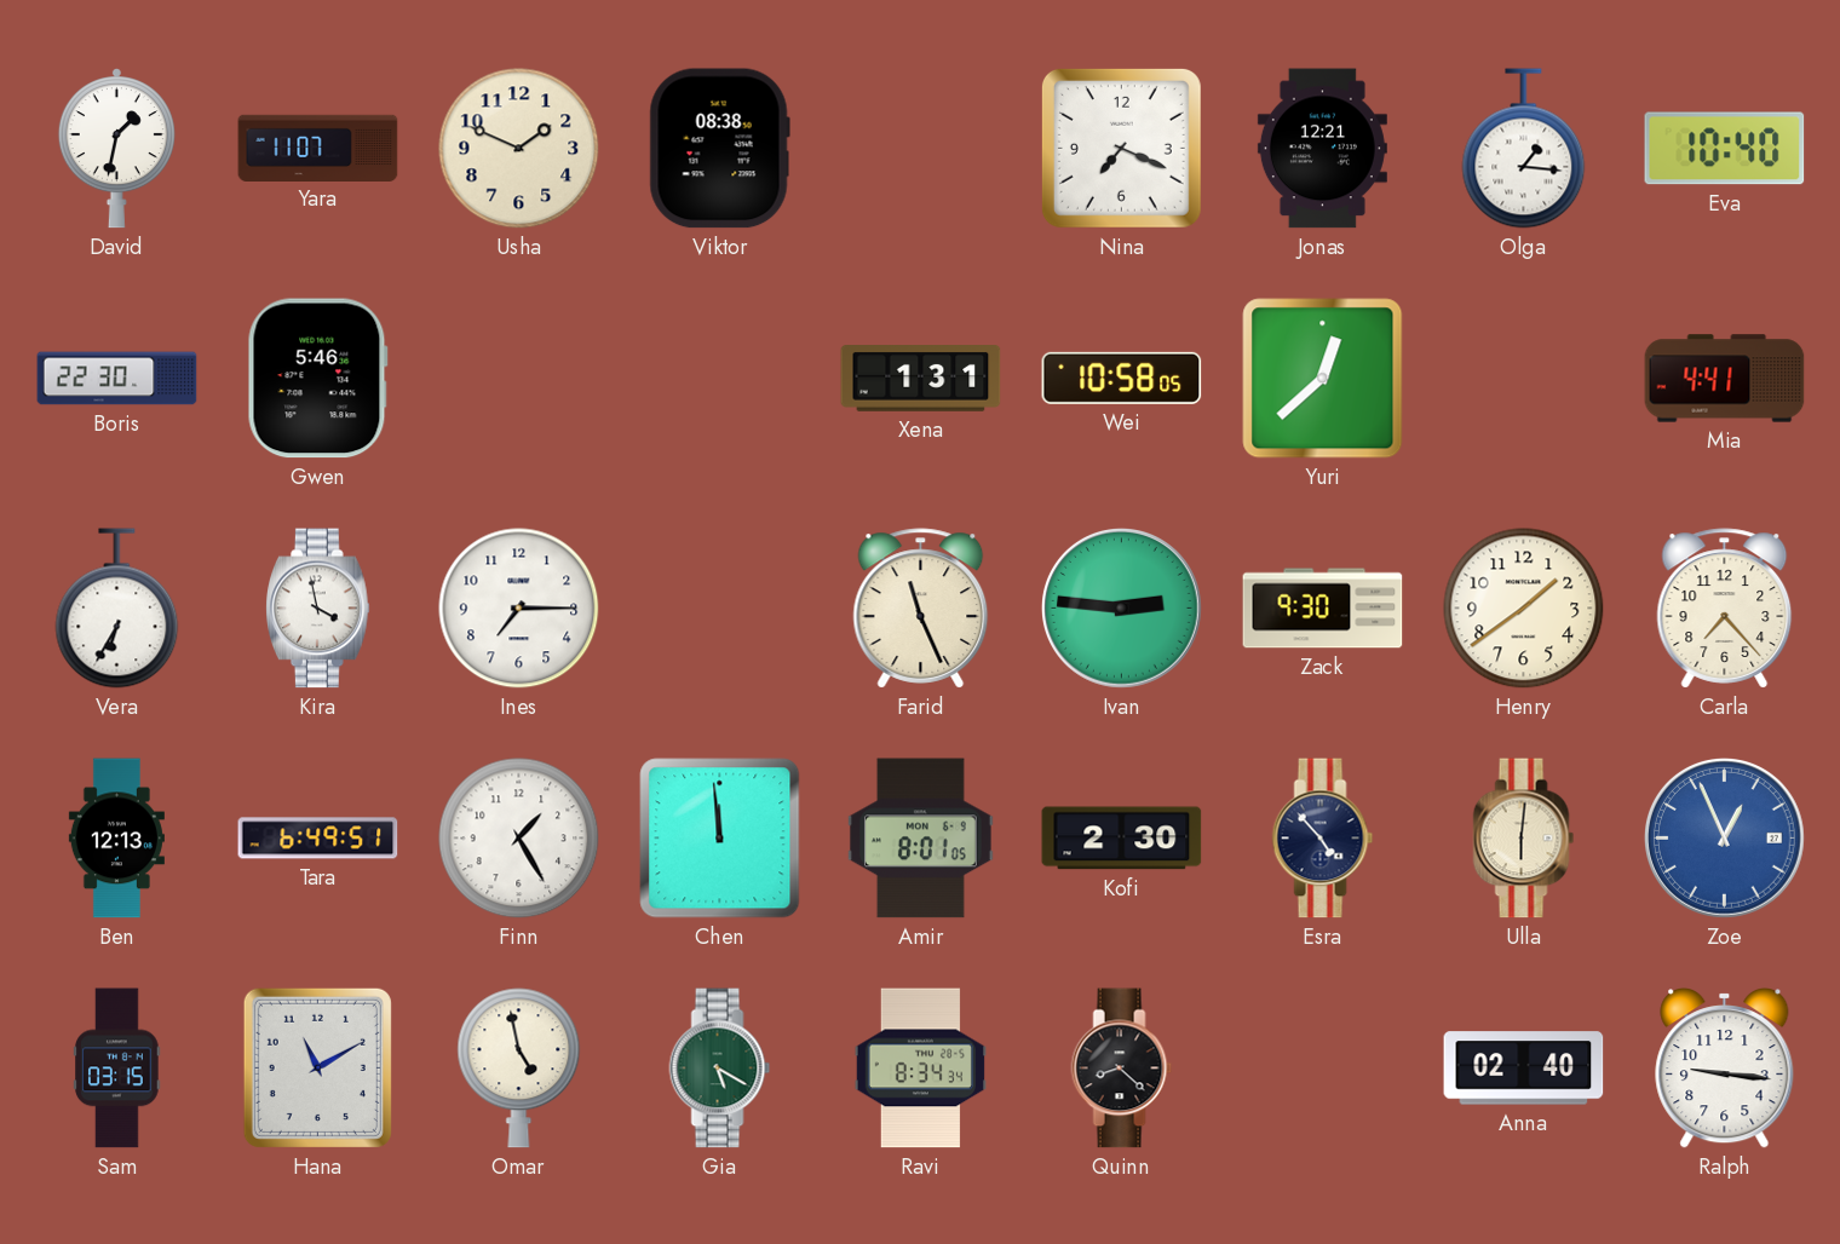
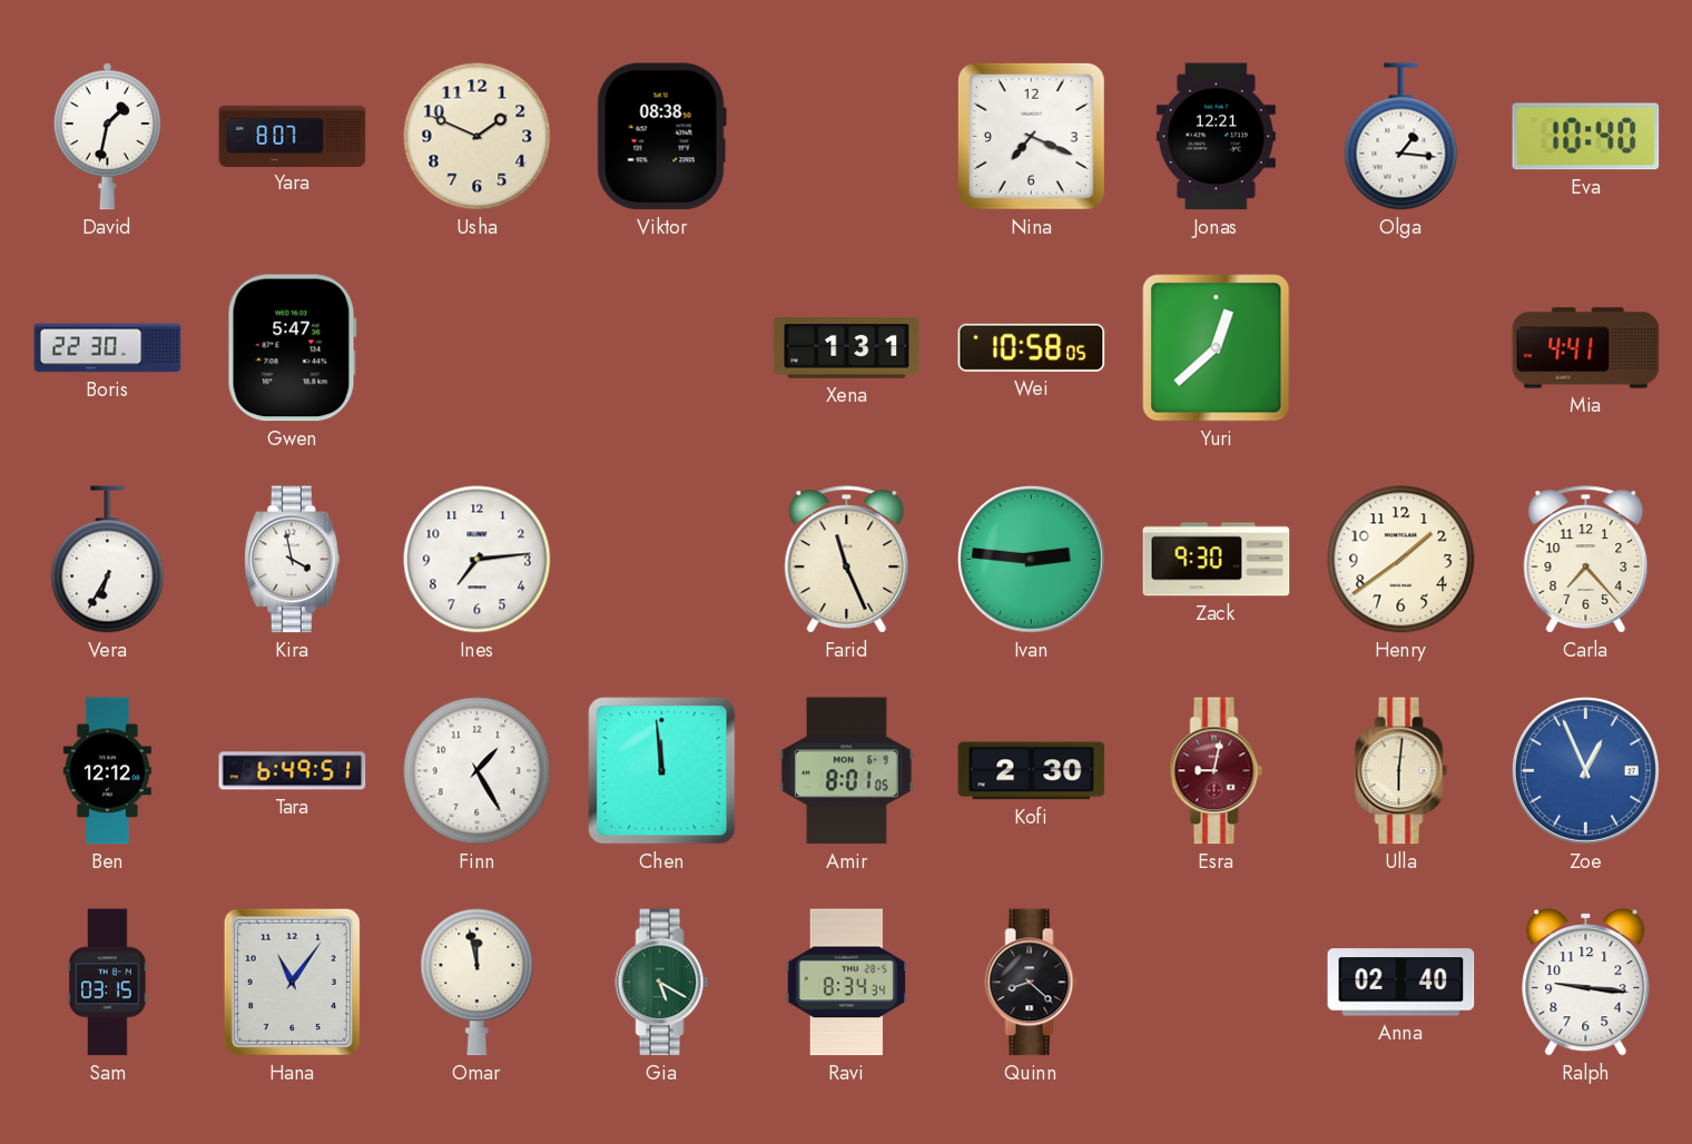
Yara: 11:07 -> 8:07 (293, 136)
Gwen: 5:46 -> 5:47 (292, 348)
Ines: 7:15 -> 7:14 (478, 560)
Ben: 12:13 -> 12:12 (107, 771)
Esra: 4:53 -> 9:02 (1217, 771)
Esra dial: navy -> burgundy (1217, 771)
Hana: 11:10 -> 11:06 (292, 982)
Omar: 4:58 -> 11:58 (478, 983)
